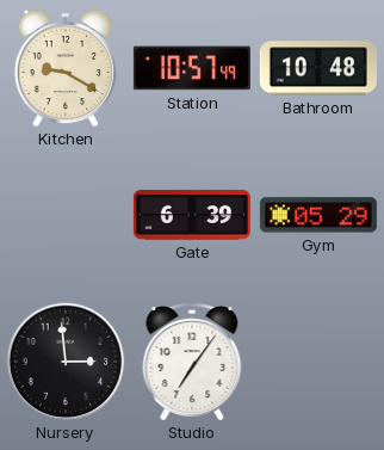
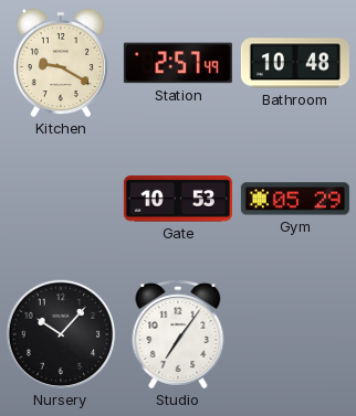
Station: 10:57 -> 2:57 (178, 63)
Gate: 6:39 -> 10:53 (178, 199)
Nursery: 2:59 -> 10:07 (61, 334)
